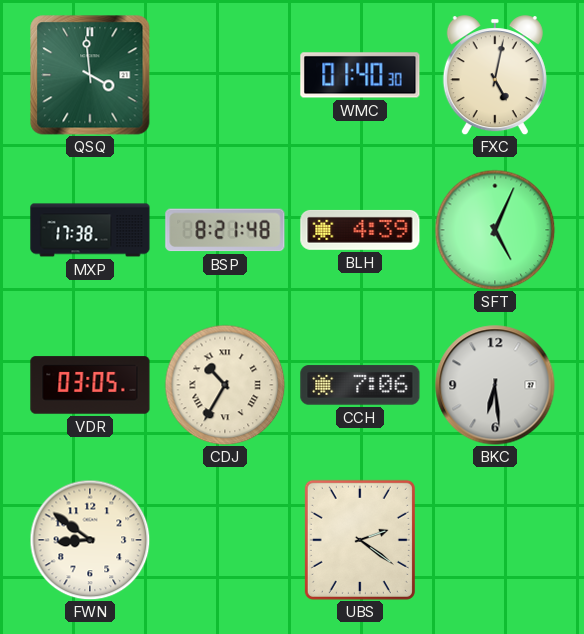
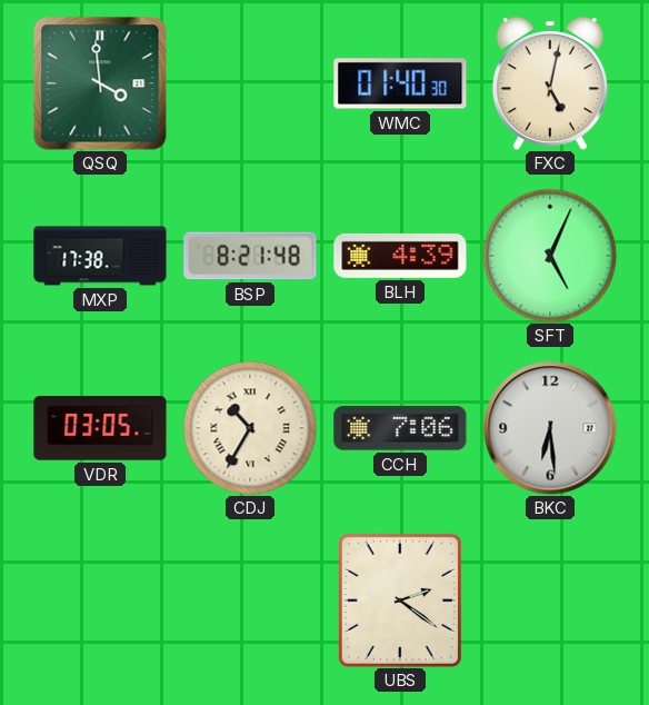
FWN: 8:51 -> none (90, 540)
